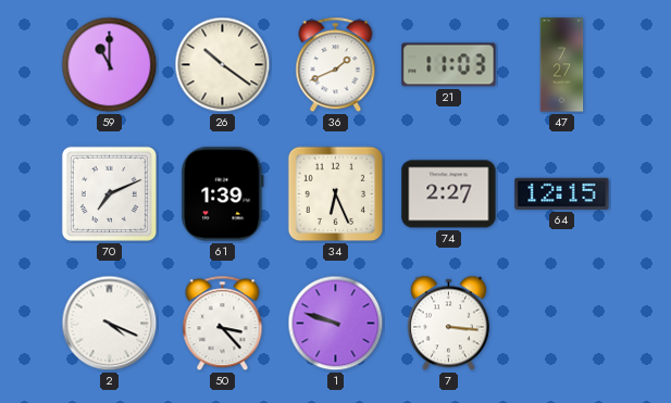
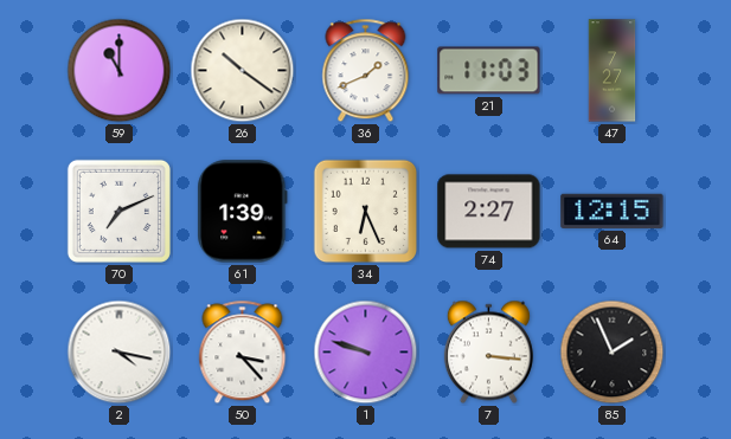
2: 4:19 -> 4:17 (120, 353)
85: none -> 1:56 (613, 353)
